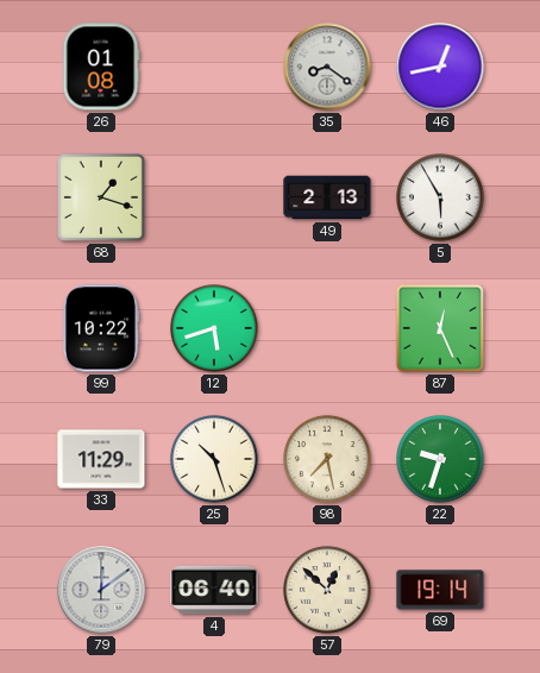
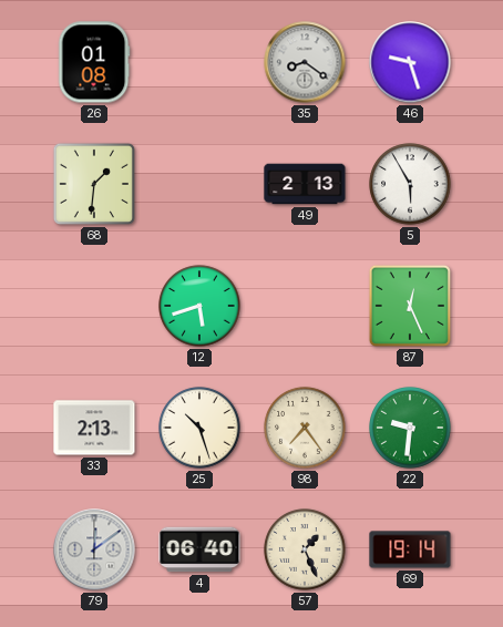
46: 12:43 -> 9:27 (410, 62)
68: 1:18 -> 1:31 (94, 184)
99: 10:22 -> none (101, 328)
33: 11:29 -> 2:13 (94, 428)
98: 7:28 -> 7:24 (305, 428)
22: 9:33 -> 9:31 (410, 428)
57: 12:52 -> 1:26 (305, 549)
